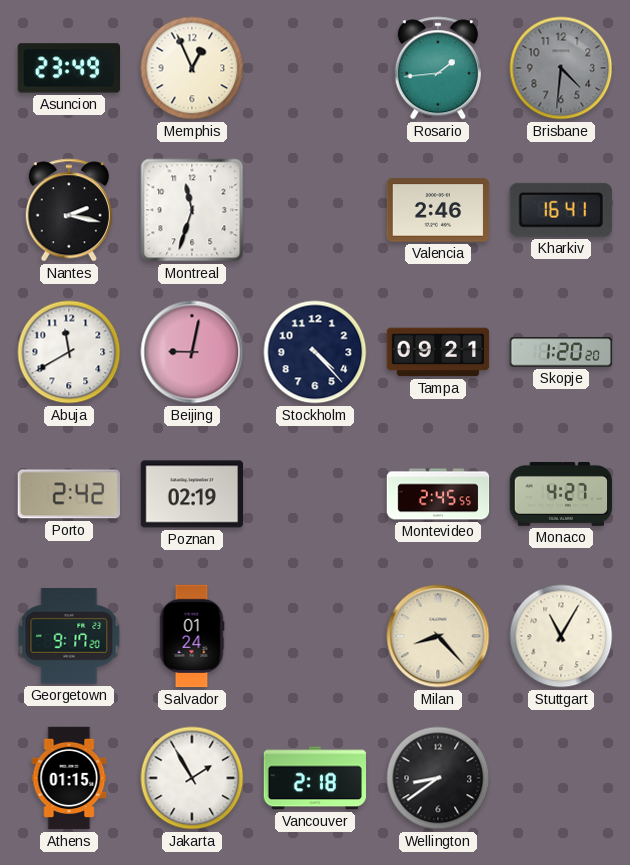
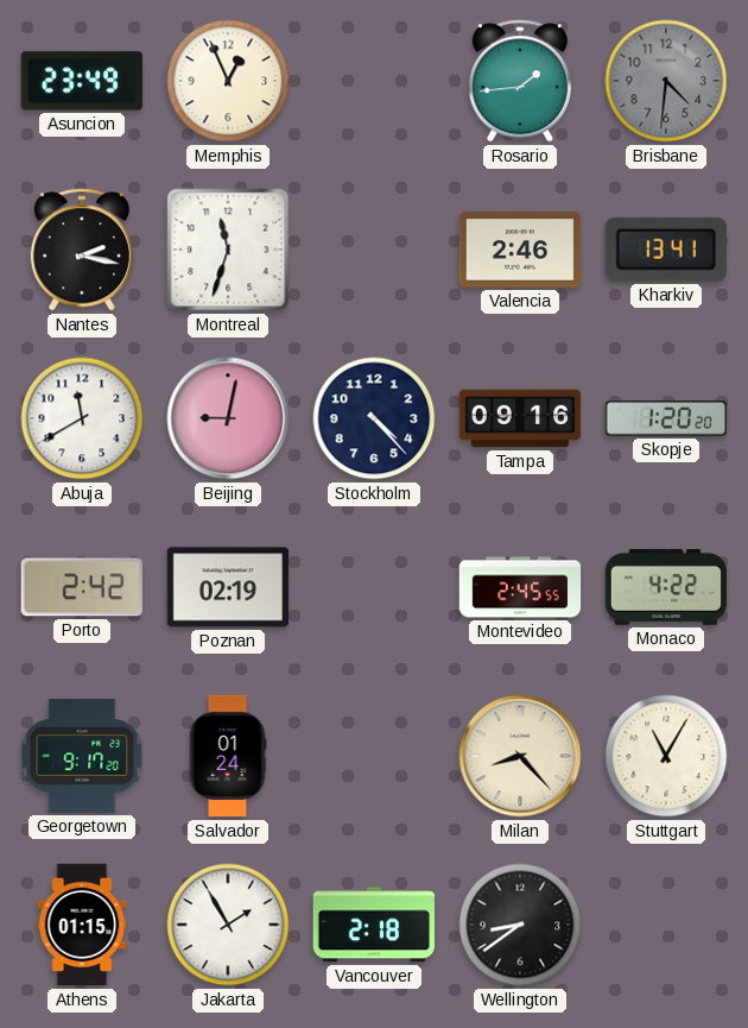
Kharkiv: 16:41 -> 13:41 (666, 250)
Tampa: 09:21 -> 09:16 (520, 418)
Monaco: 4:27 -> 4:22 (666, 587)
